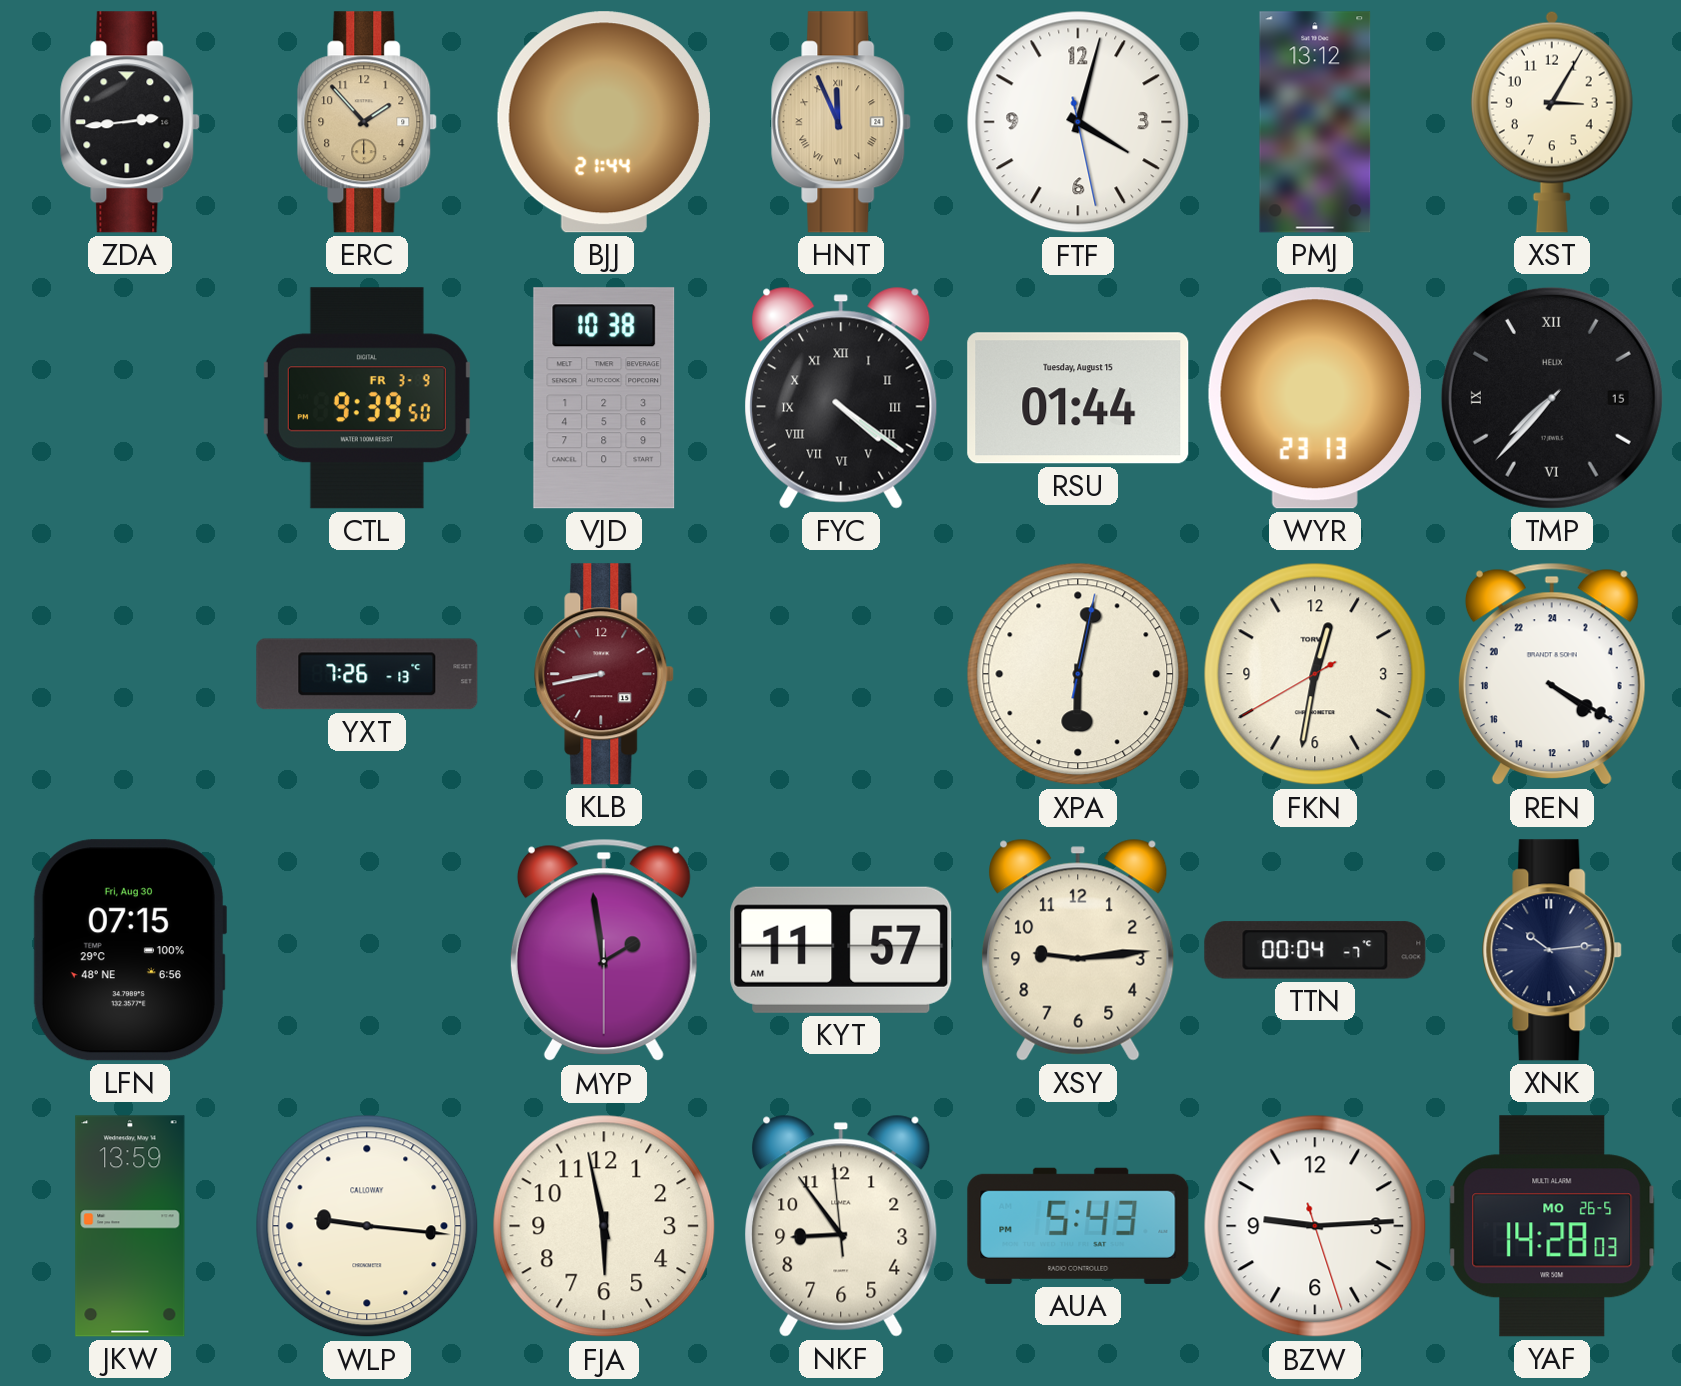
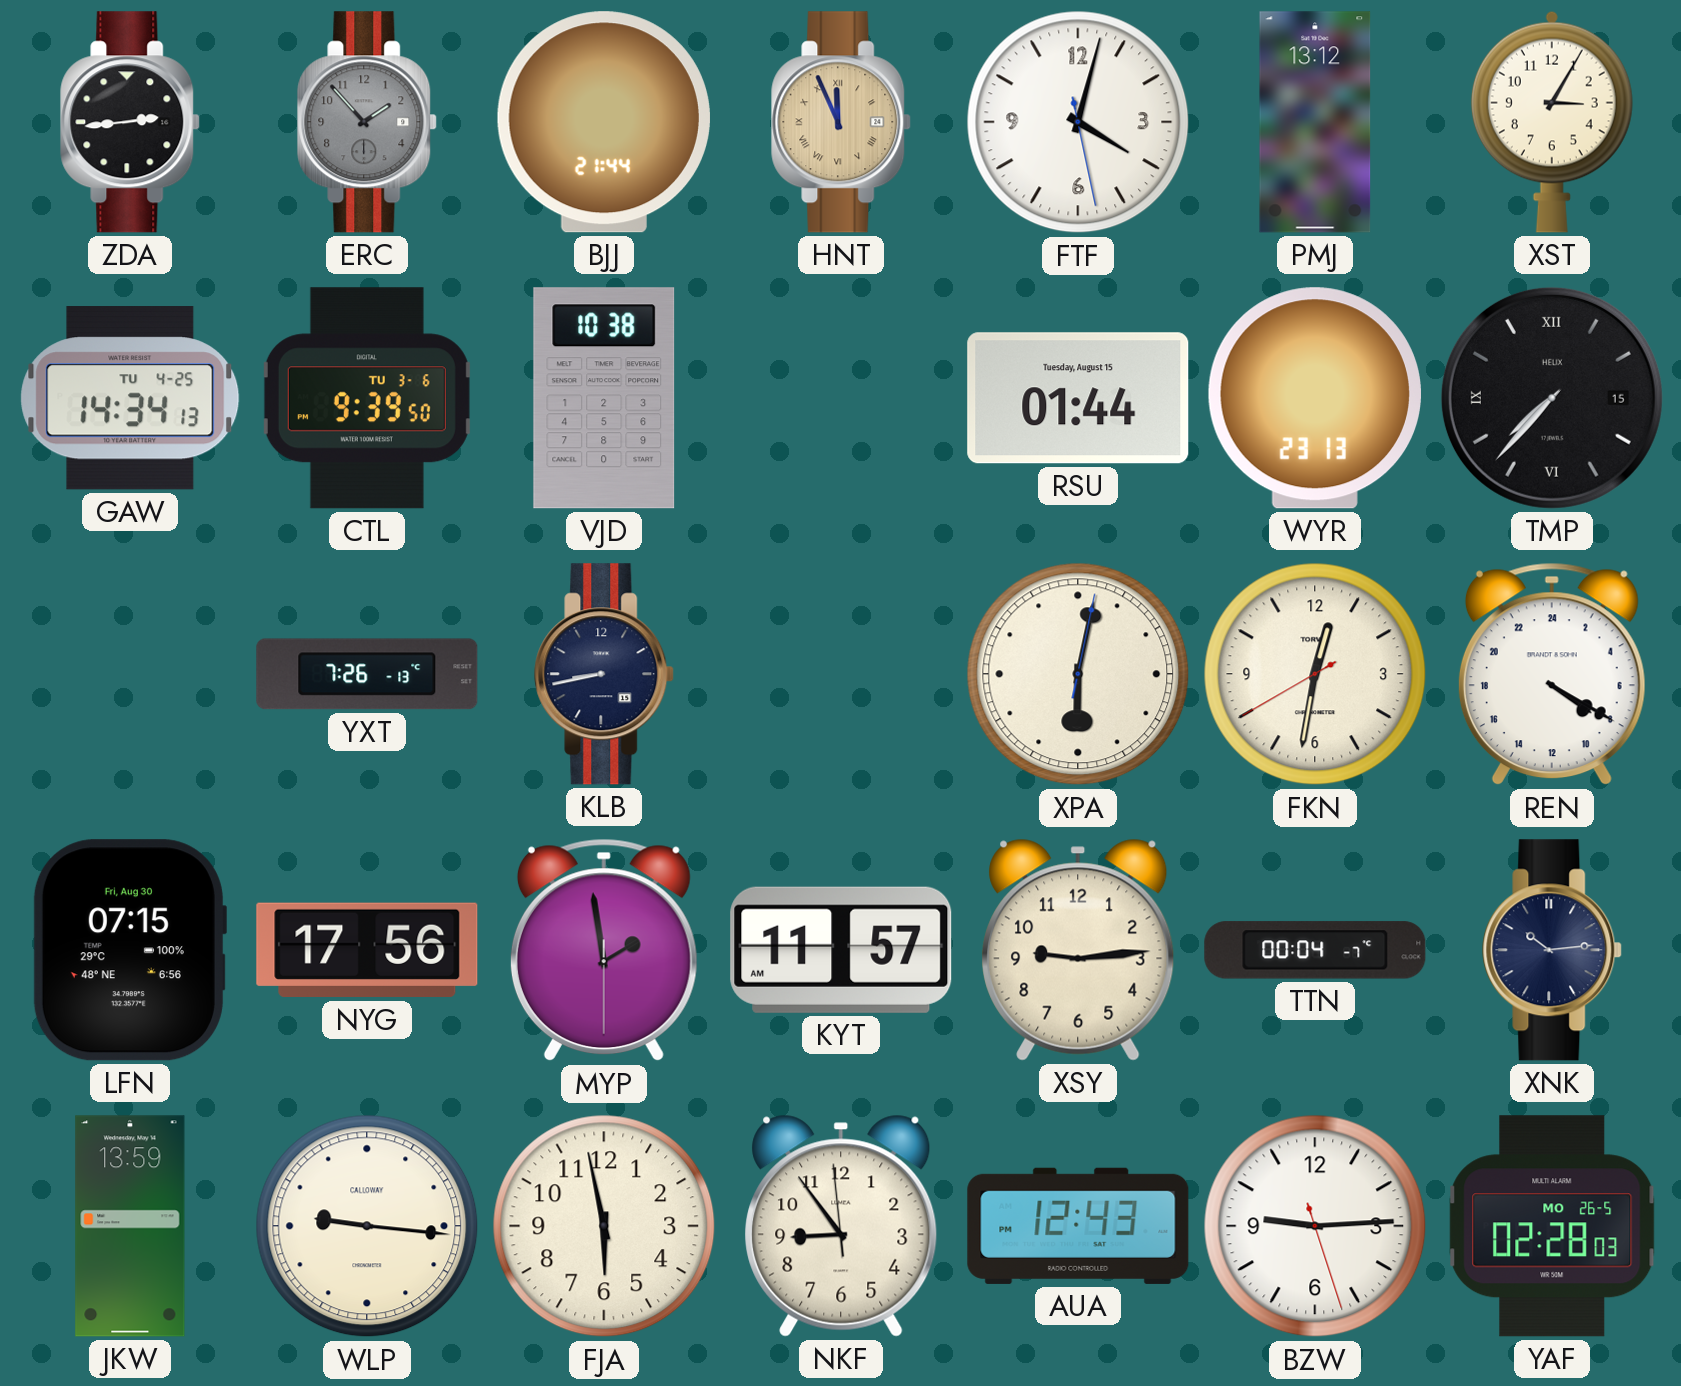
ERC dial: champagne -> grey (368, 122)
GAW: none -> 14:34 (130, 398)
CTL date: FR 3-9 -> TU 3-6 (367, 398)
FYC: 4:21 -> none (841, 398)
KLB dial: burgundy -> navy (605, 674)
NYG: none -> 17:56 (367, 950)
AUA: 5:43 -> 12:43 (1078, 1226)
YAF: 14:28 -> 02:28 (1552, 1226)
